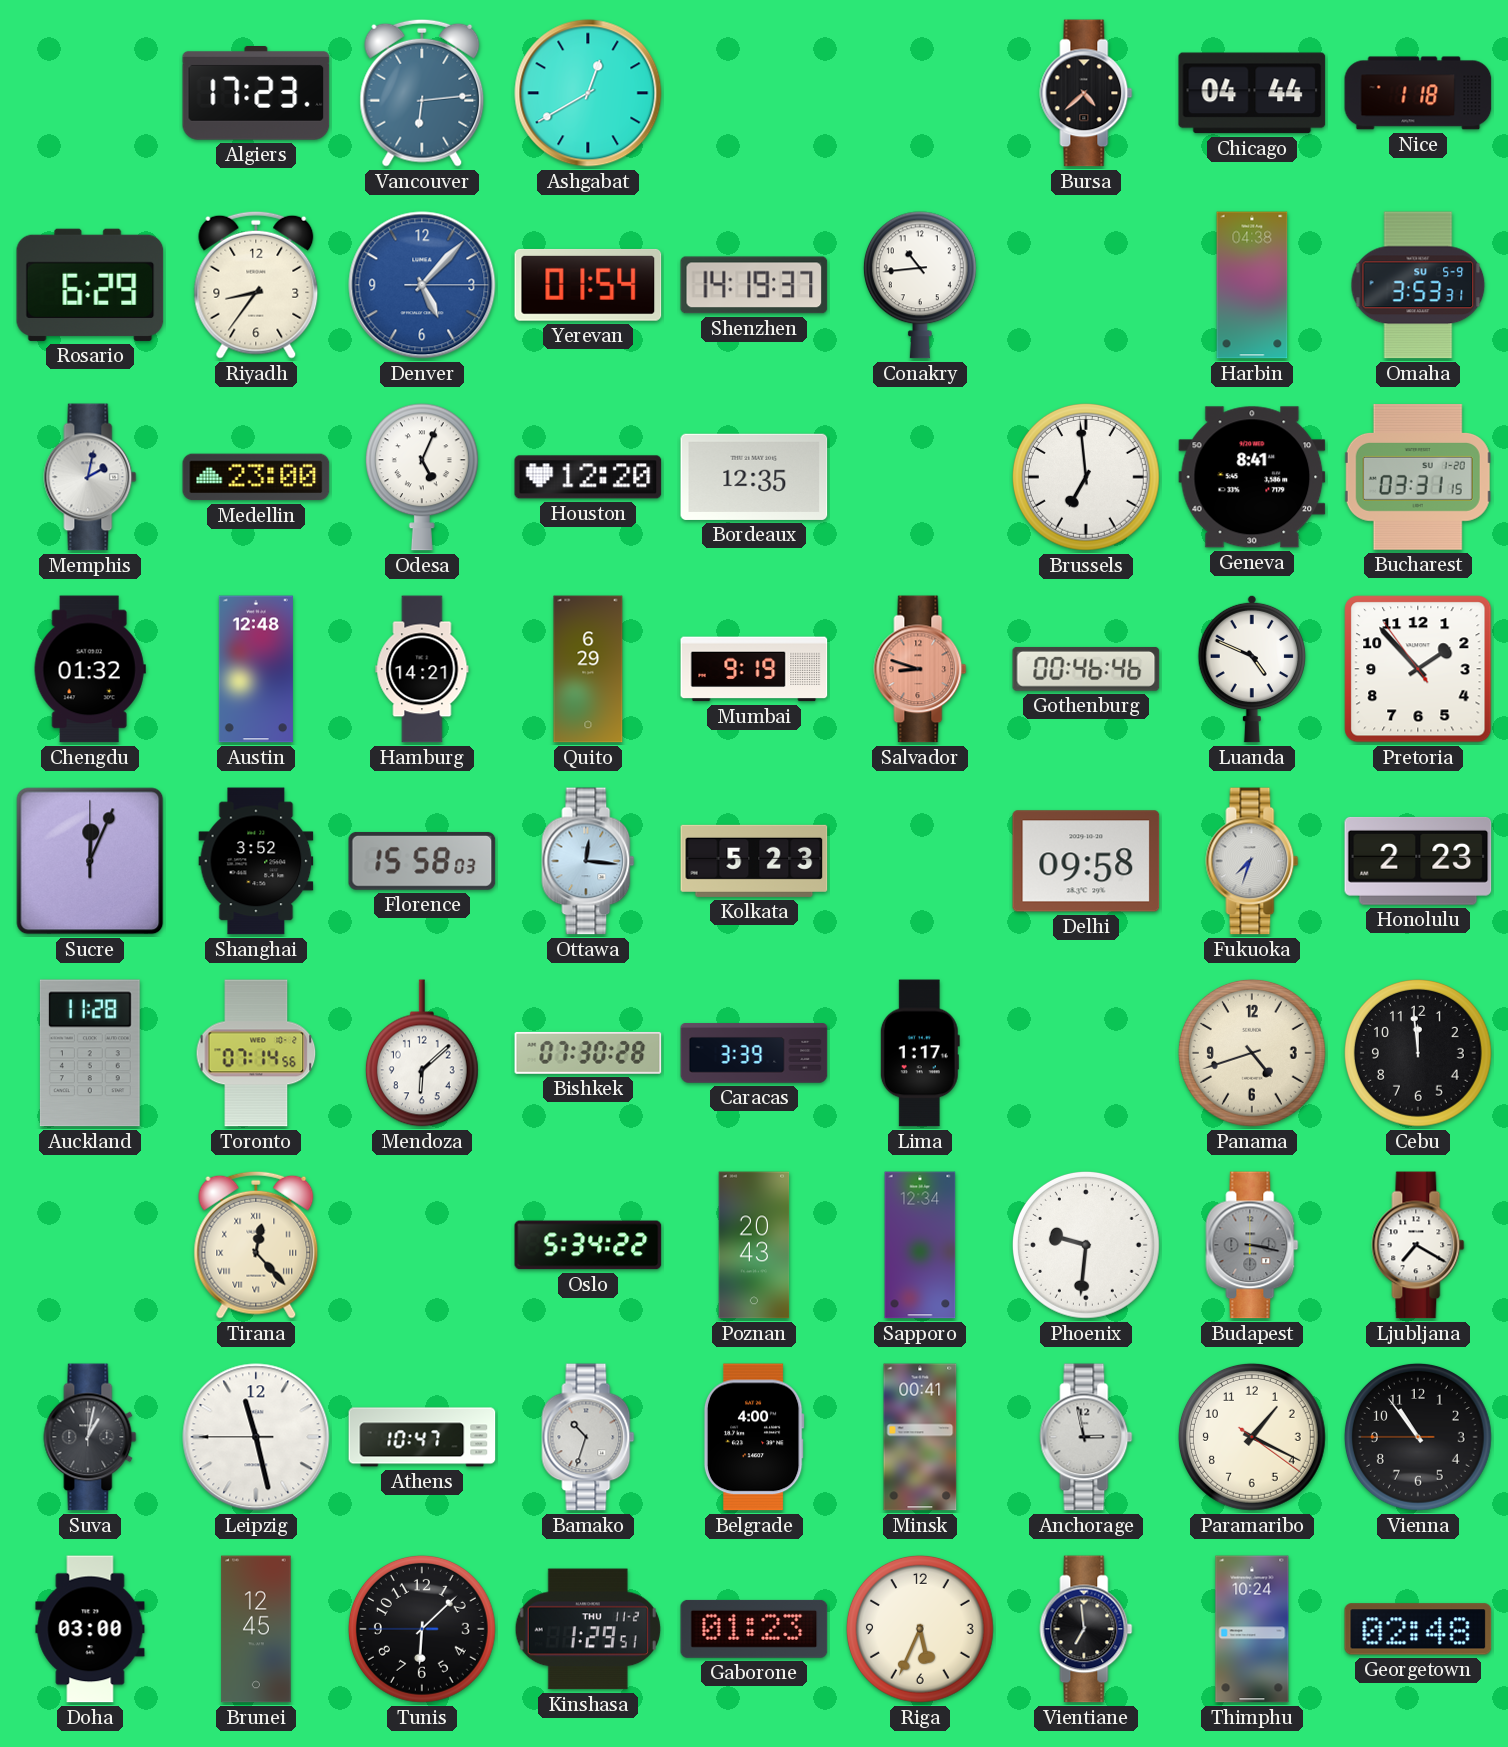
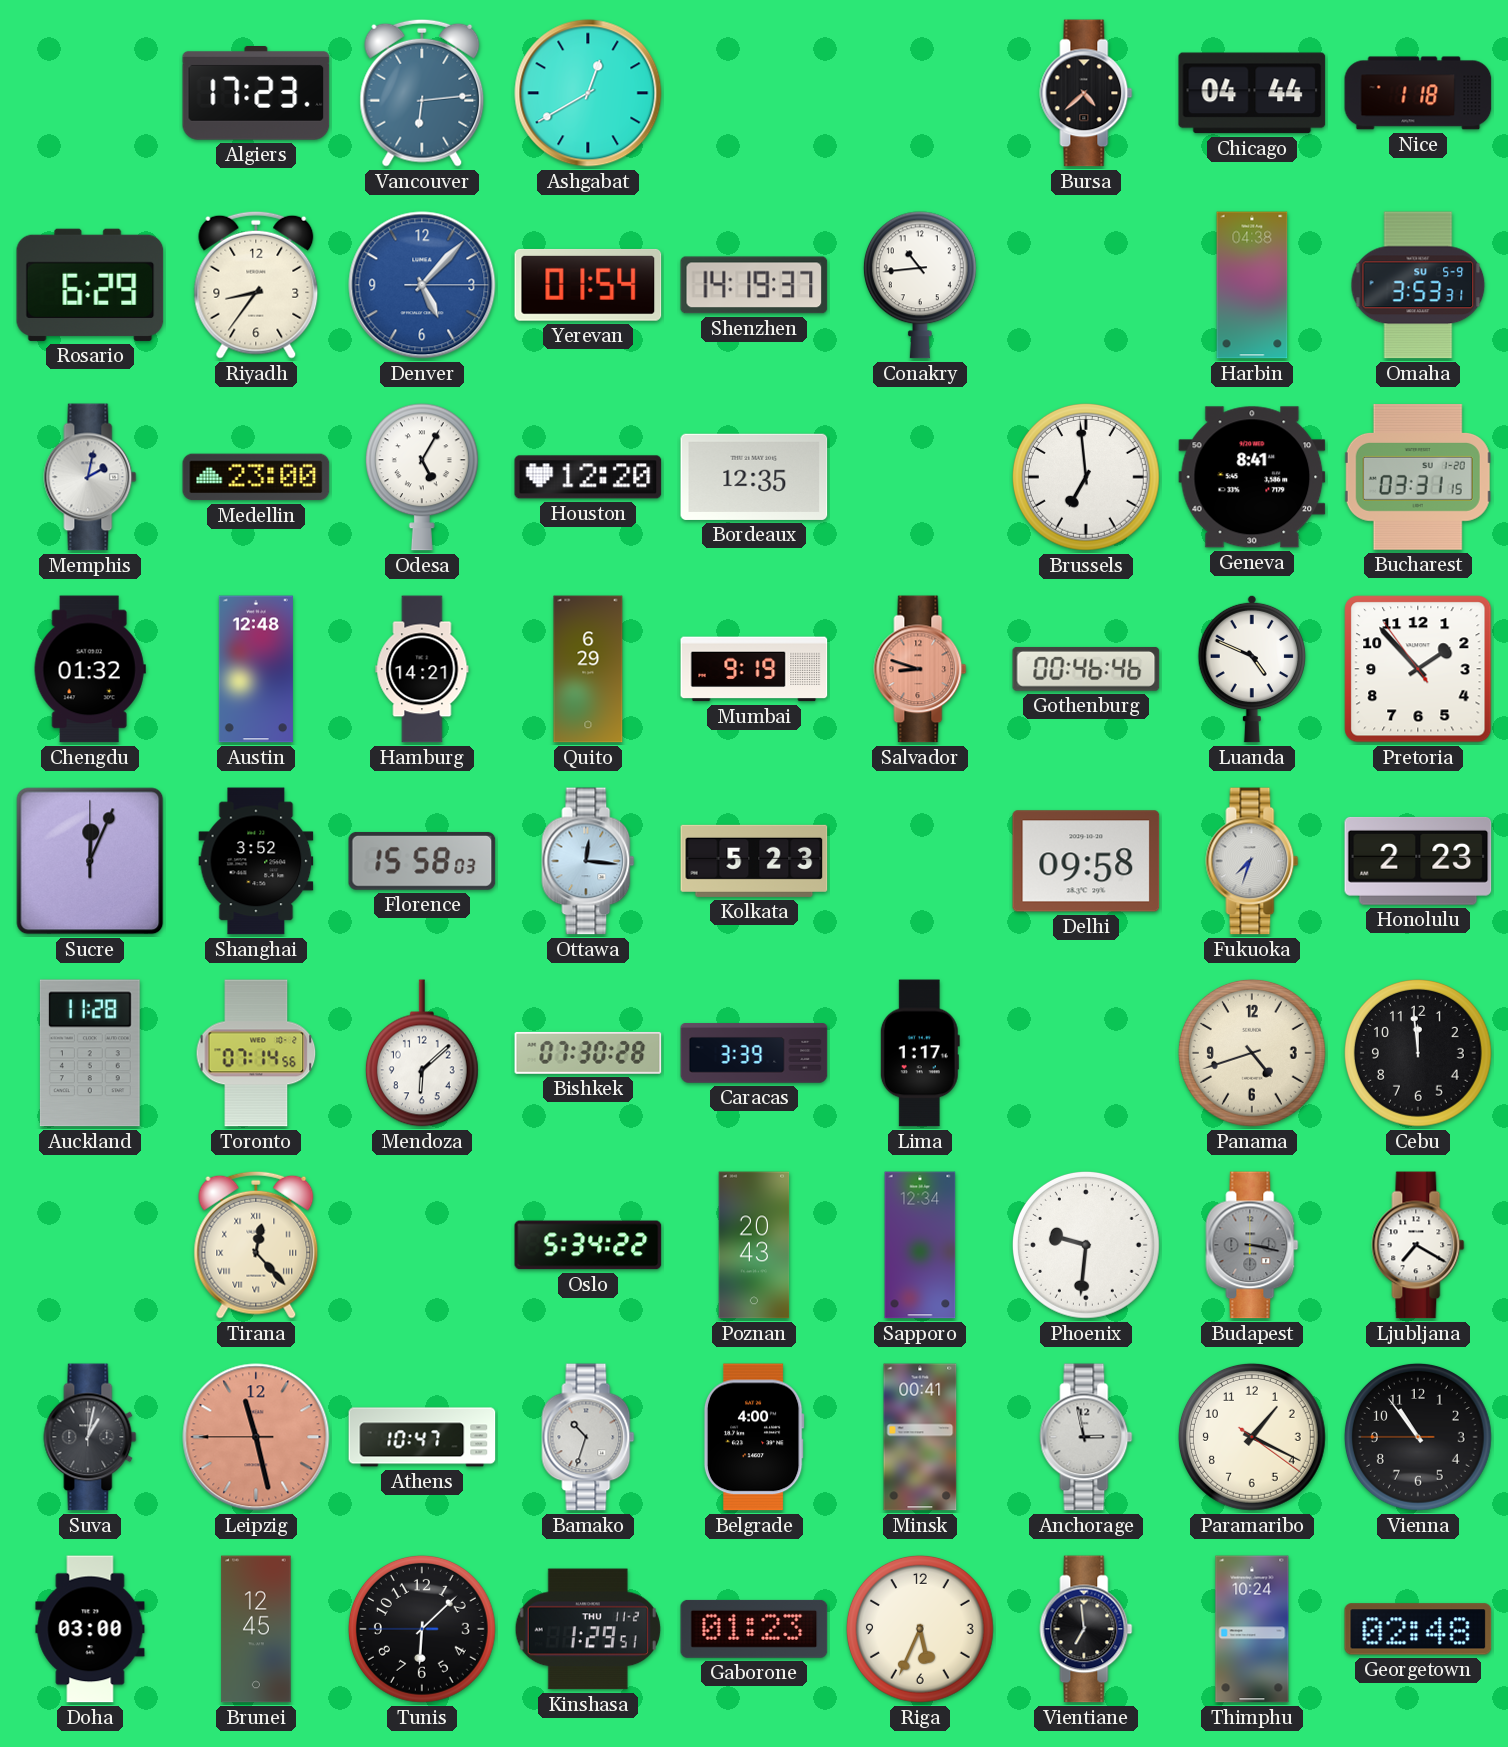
Odesa: 5:04 -> 5:05 (422, 477)
Leipzig dial: white -> salmon (256, 1437)
